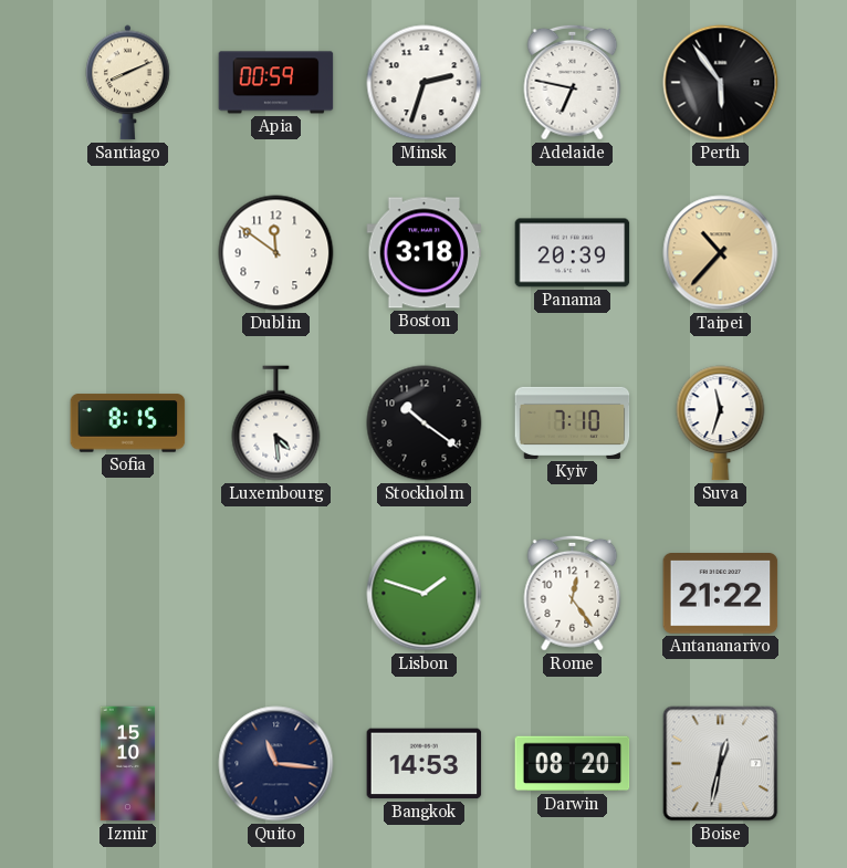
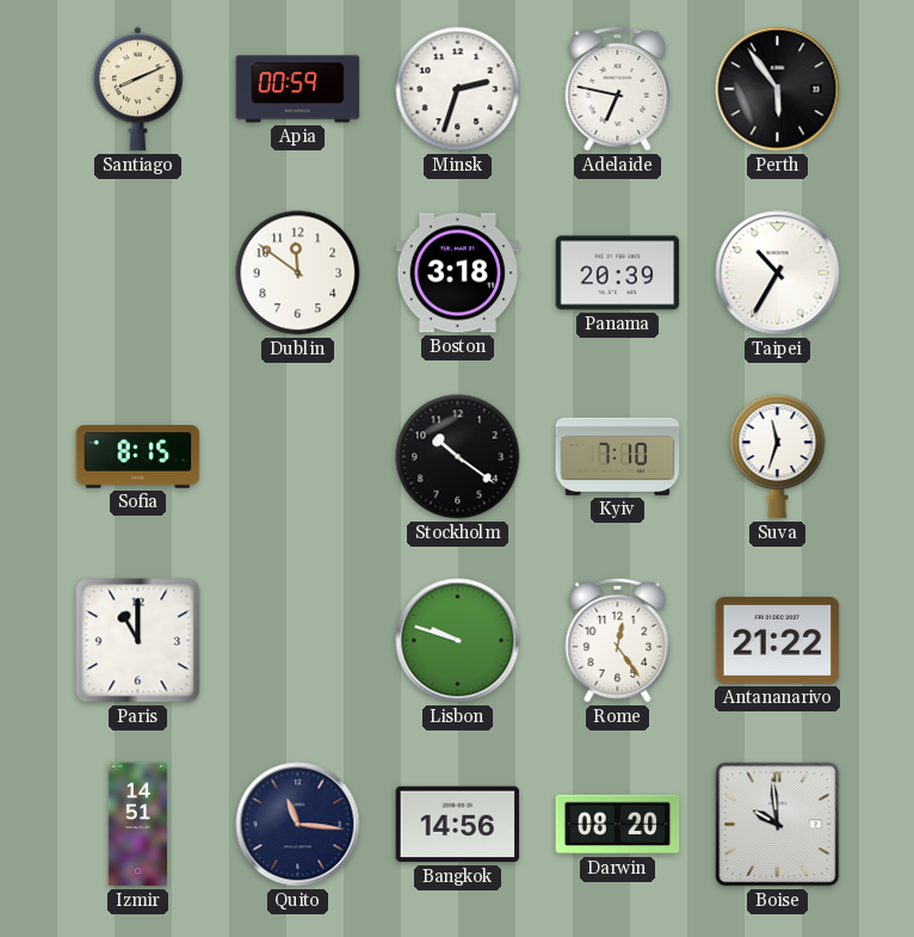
Taipei: 10:37 -> 10:35 (778, 273)
Taipei dial: champagne -> white (778, 273)
Luxembourg: 4:29 -> none (276, 423)
Paris: none -> 11:00 (138, 641)
Lisbon: 1:48 -> 9:48 (458, 641)
Izmir: 15:10 -> 14:51 (138, 825)
Bangkok: 14:53 -> 14:56 (458, 825)
Boise: 12:32 -> 9:59 (778, 825)
